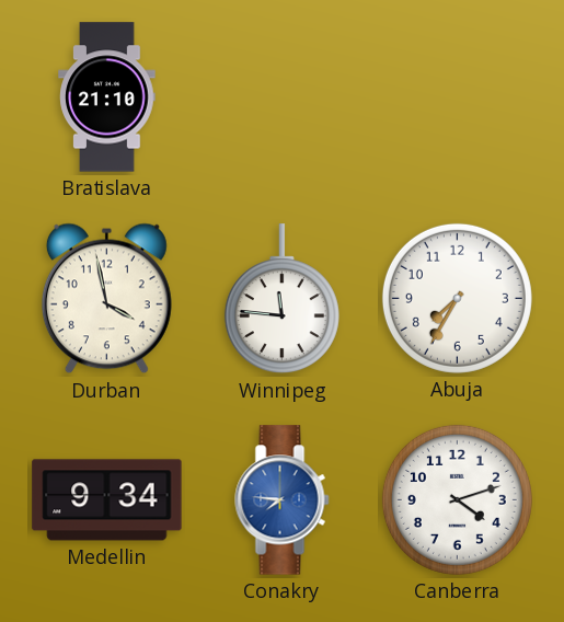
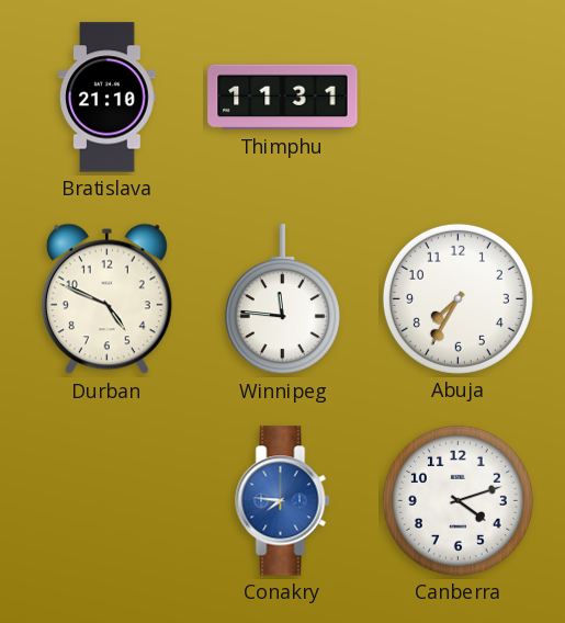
Thimphu: none -> 11:31 (283, 98)
Durban: 3:58 -> 4:49 (106, 299)
Medellin: 9:34 -> none (107, 500)
